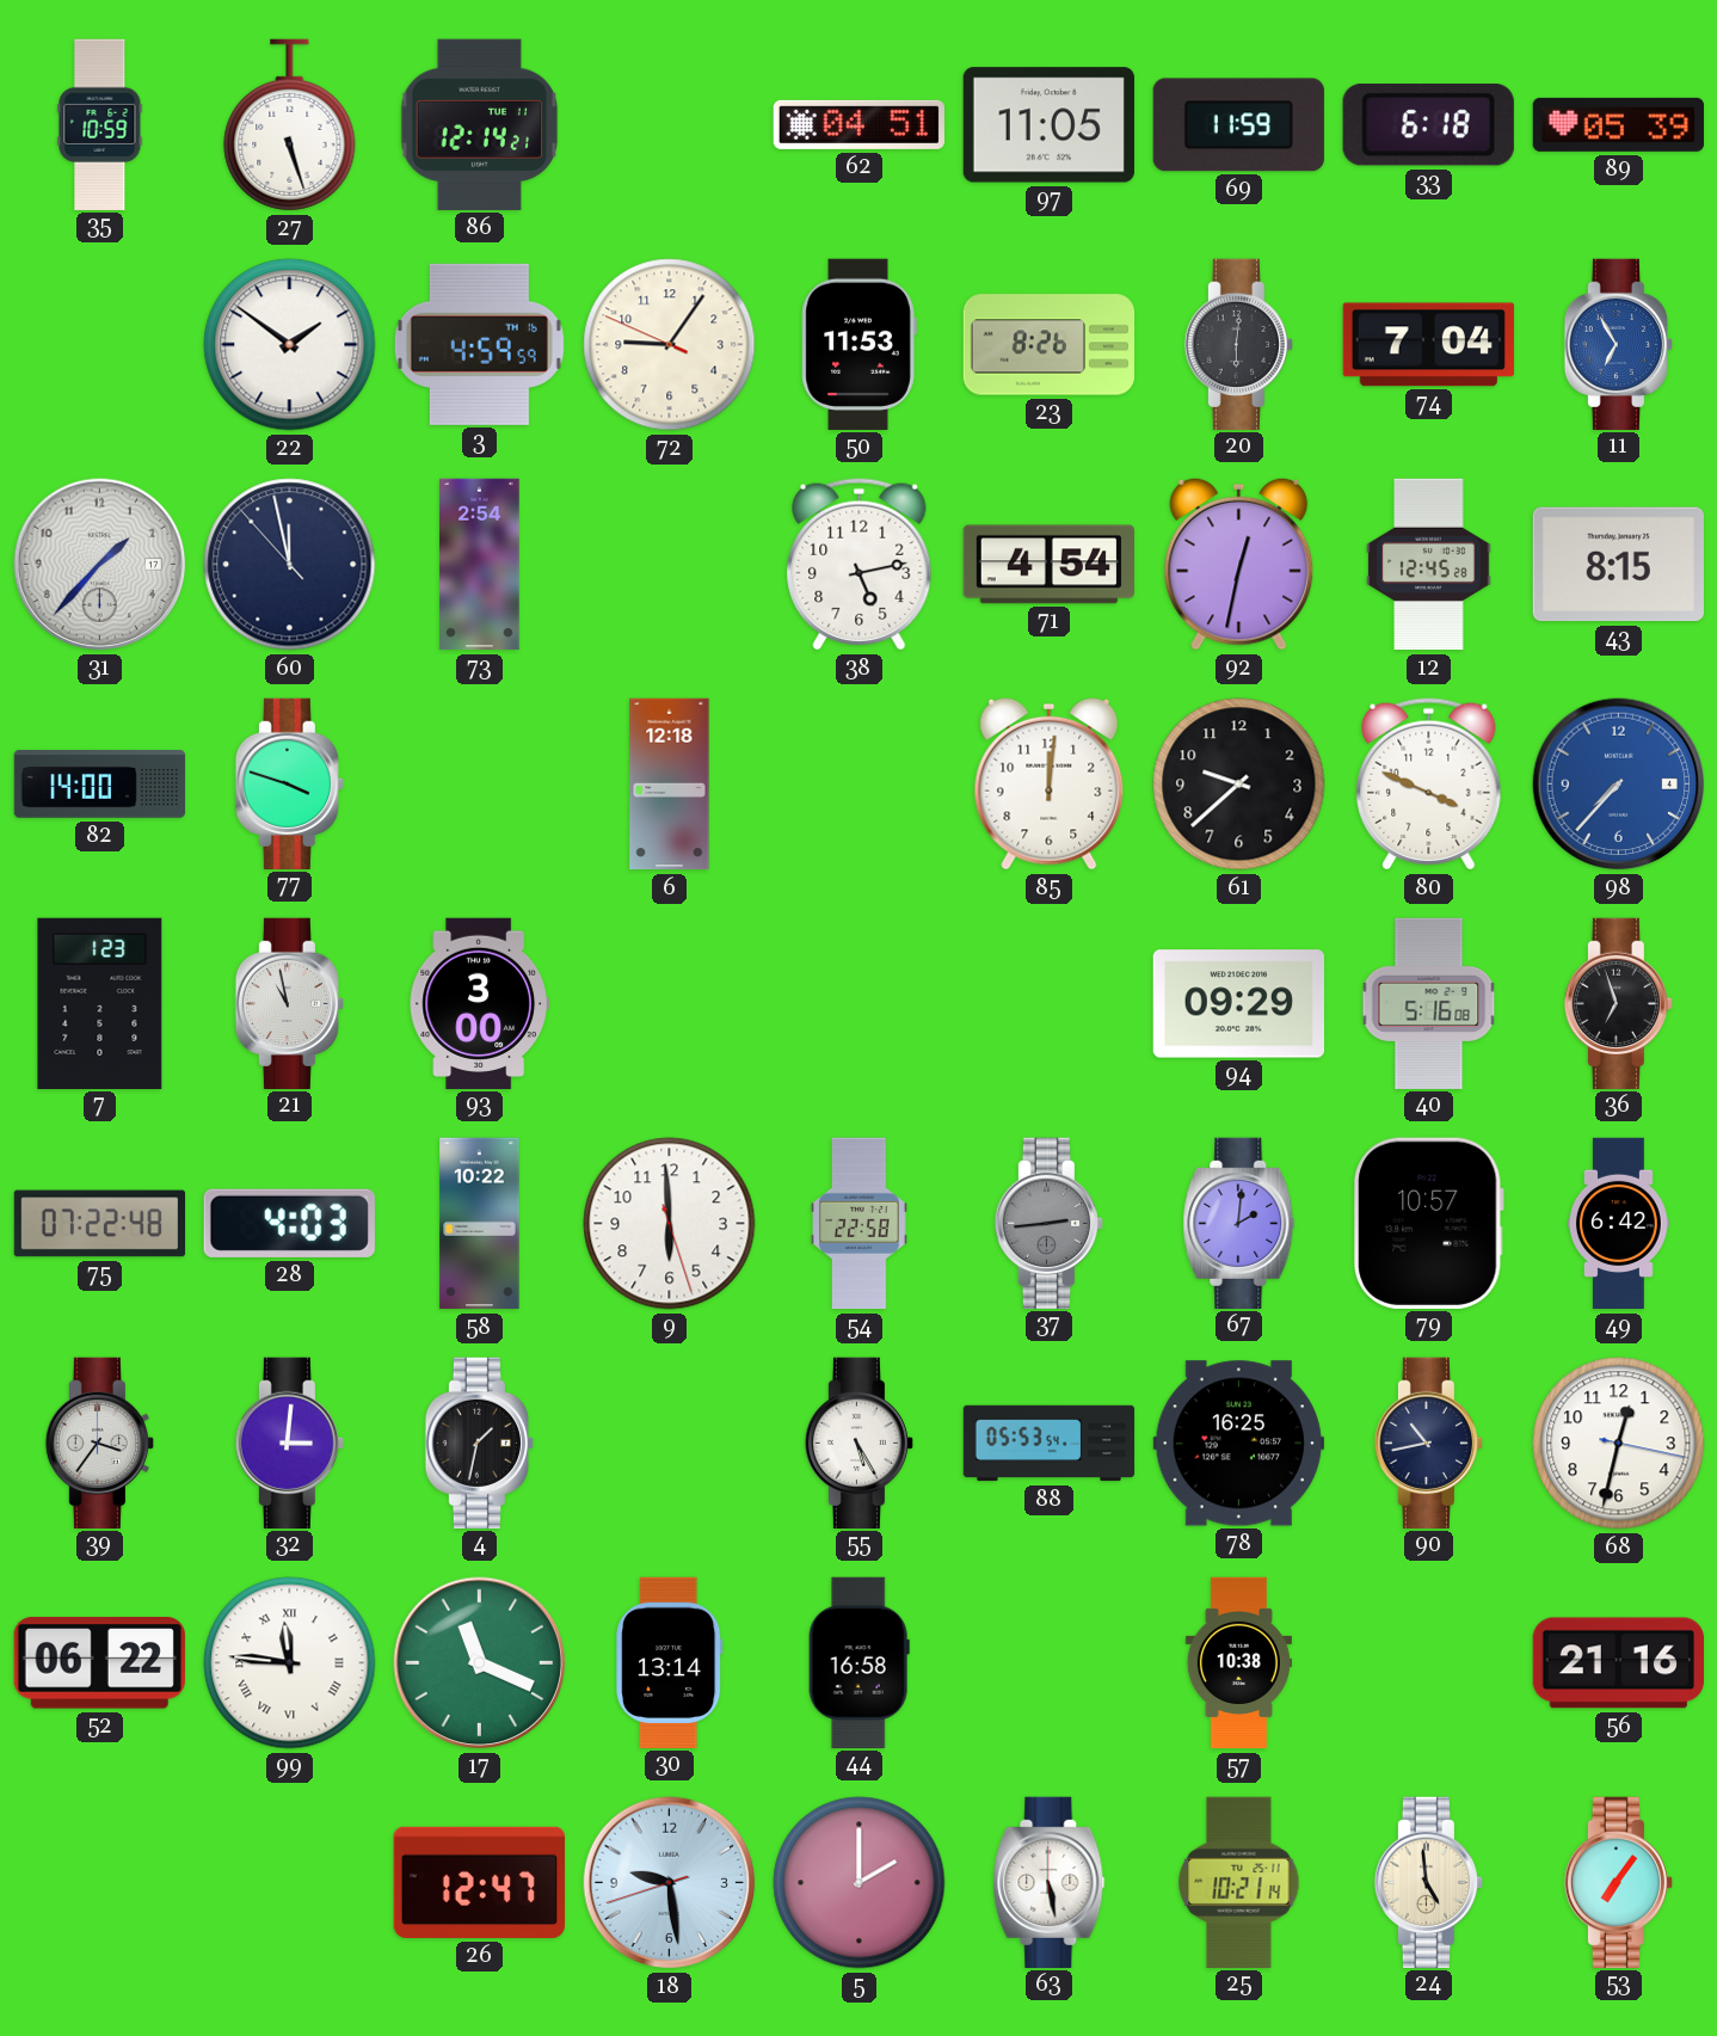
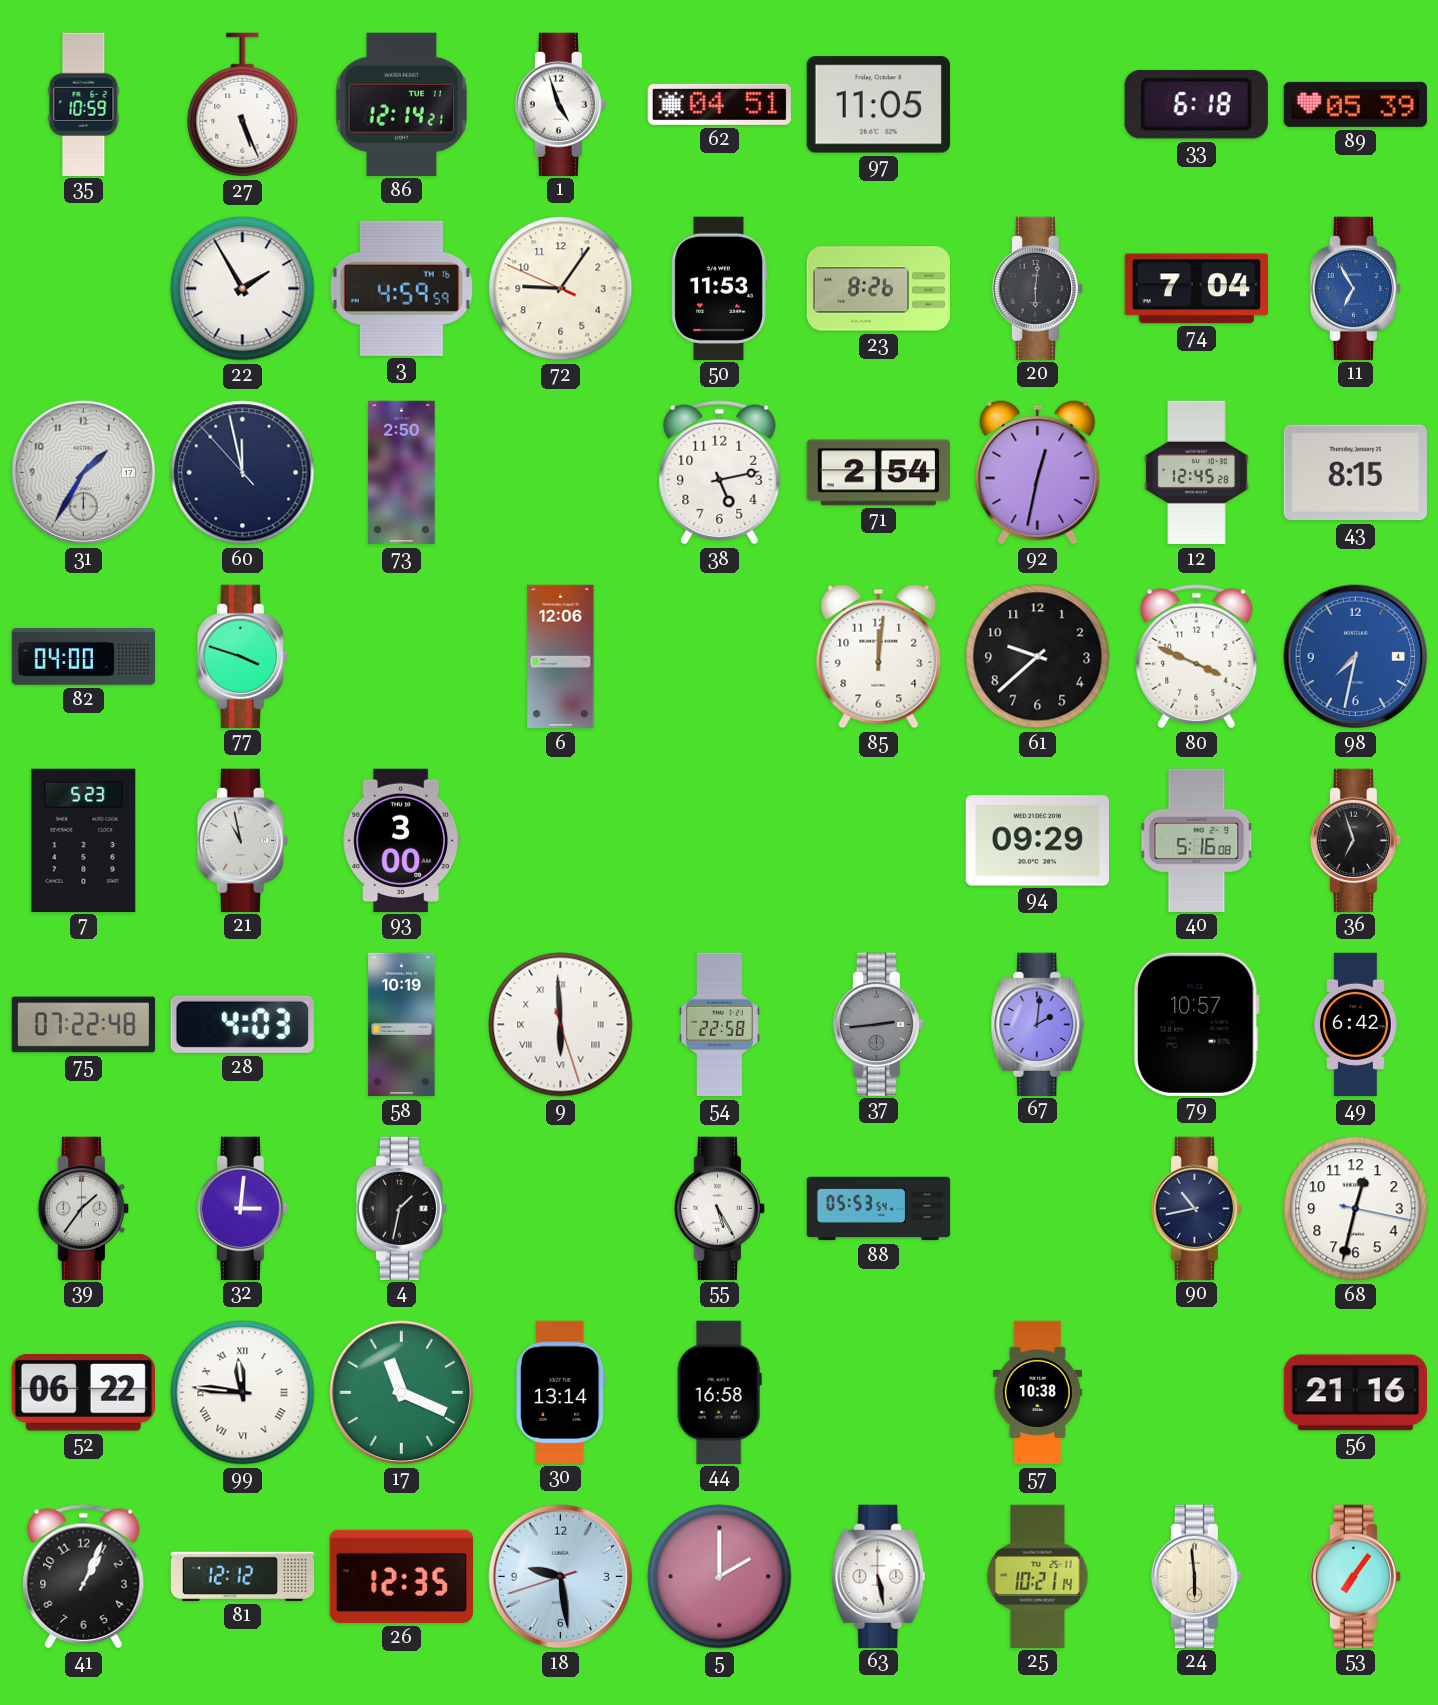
27: 5:27 -> 5:26 (243, 105)
1: none -> 4:57 (560, 104)
69: 11:59 -> none (1238, 125)
22: 1:51 -> 1:55 (243, 289)
31: 1:37 -> 1:35 (84, 473)
73: 2:54 -> 2:50 (402, 473)
71: 4:54 -> 2:54 (878, 473)
82: 14:00 -> 04:00 (84, 657)
6: 12:18 -> 12:06 (561, 657)
98: 7:37 -> 7:32 (1356, 657)
7: 1:23 -> 5:23 (84, 840)
58: 10:22 -> 10:19 (402, 1025)
9 numerals: Arabic -> Roman (561, 1025)
39: 3:36 -> 1:36 (83, 1208)
78: 16:25 -> none (1238, 1444)
41: none -> 1:04 (84, 1577)
81: none -> 12:12 (243, 1576)
26: 12:47 -> 12:35 (401, 1576)
24: 4:59 -> 5:59 (1196, 1576)
